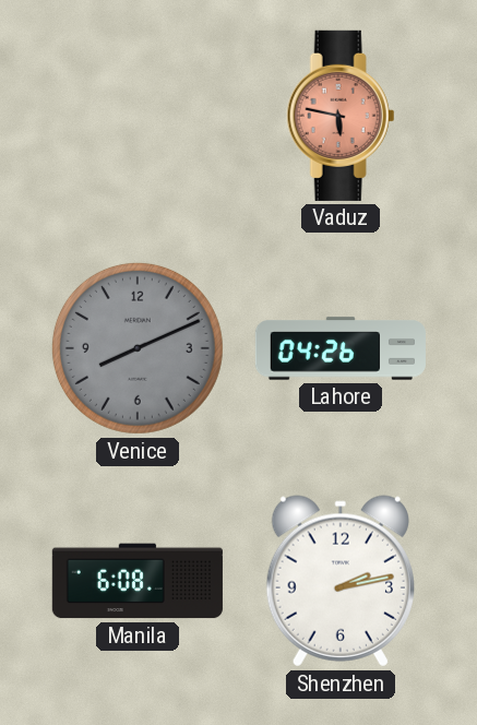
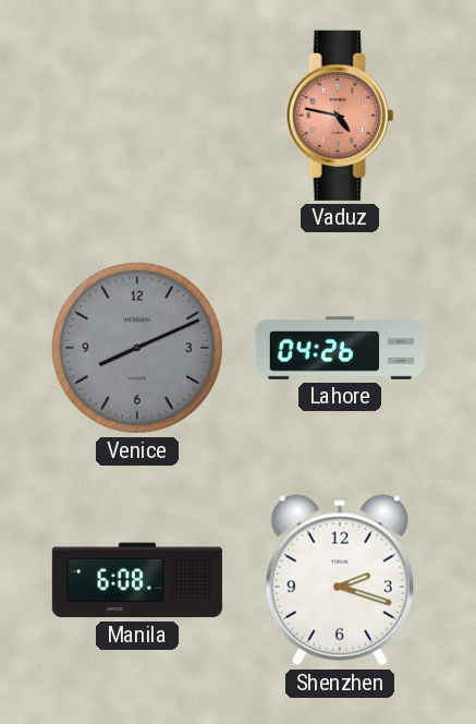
Vaduz: 5:47 -> 4:47 (340, 116)
Shenzhen: 2:13 -> 2:18 (340, 580)
